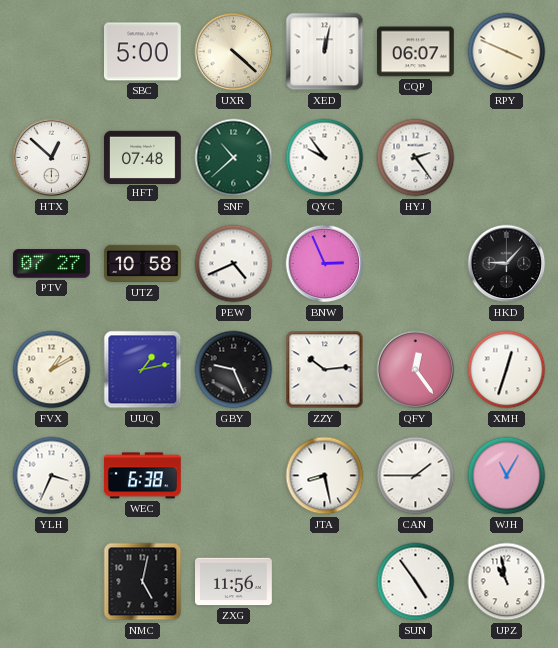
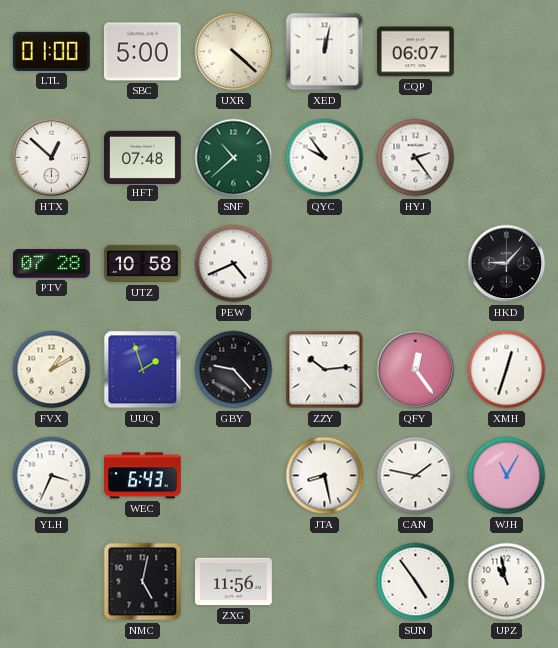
LTL: none -> 01:00 (51, 51)
RPY: 3:49 -> none (507, 52)
PTV: 07:27 -> 07:28 (51, 264)
BNW: 2:56 -> none (325, 264)
UUQ: 1:13 -> 1:57 (143, 370)
GBY: 9:26 -> 9:23 (234, 370)
WEC: 6:38 -> 6:43 (143, 476)
CAN: 1:45 -> 1:47 (416, 476)
